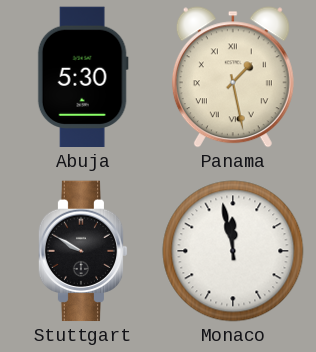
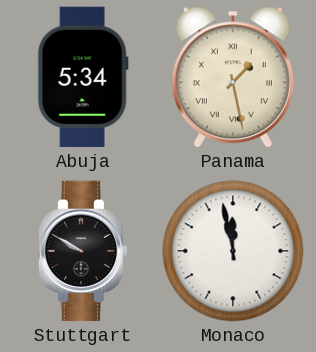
Abuja: 5:30 -> 5:34 (83, 77)
